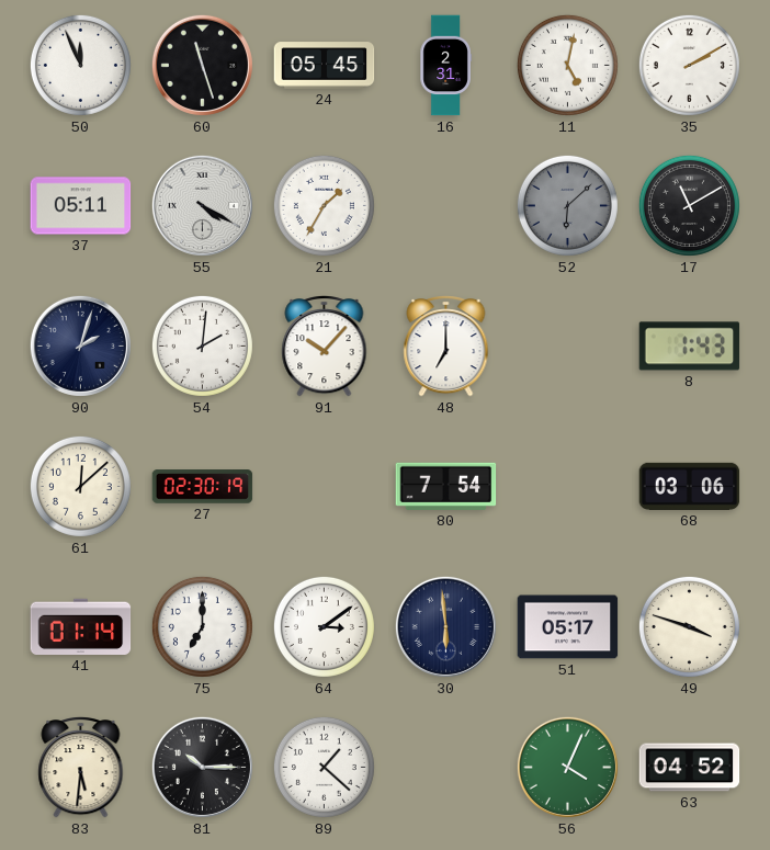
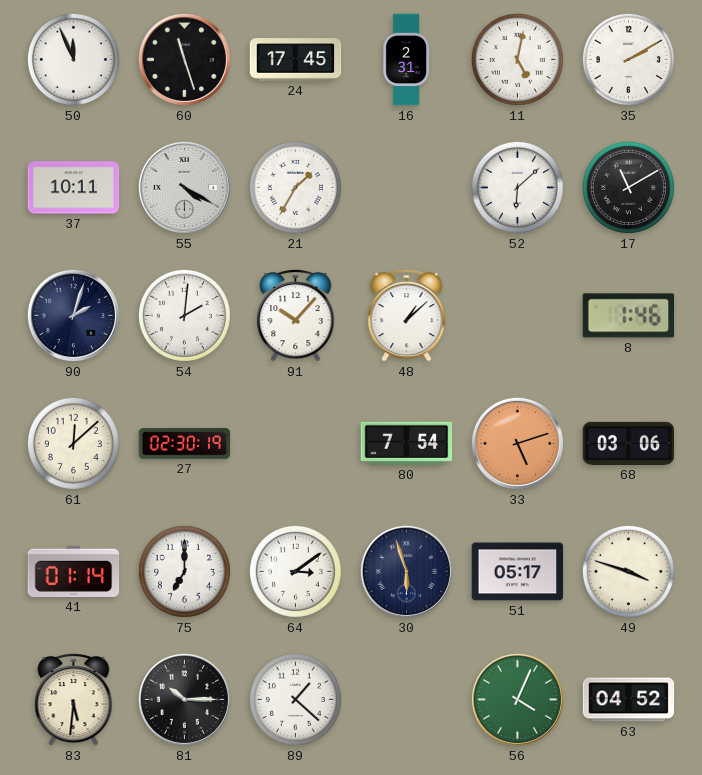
24: 05:45 -> 17:45 (296, 60)
37: 05:11 -> 10:11 (74, 188)
52 dial: grey -> white (517, 187)
48: 7:00 -> 1:08 (407, 315)
8: 1:43 -> 1:46 (629, 316)
33: none -> 5:12 (517, 443)
30: 5:59 -> 5:57 (406, 571)
